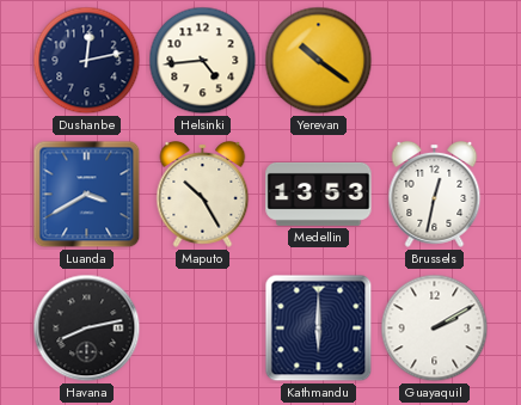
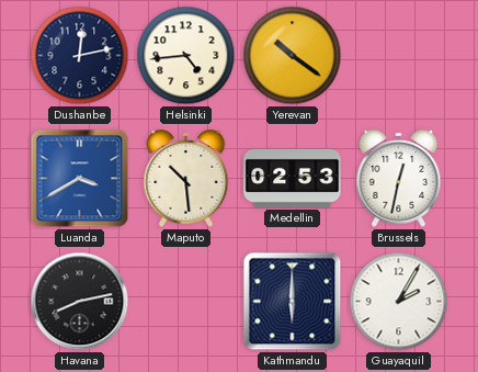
Maputo: 10:25 -> 10:29 (186, 178)
Medellin: 13:53 -> 02:53 (293, 178)
Guayaquil: 2:10 -> 2:05 (399, 302)
